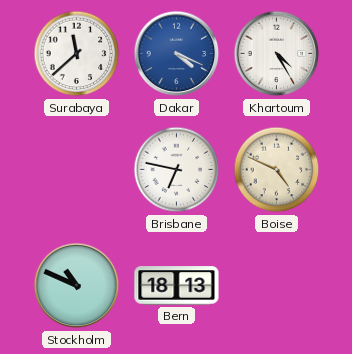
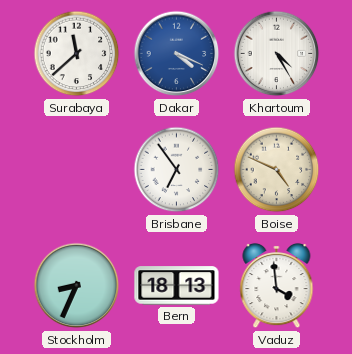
Brisbane: 6:47 -> 6:54 (177, 170)
Stockholm: 10:49 -> 8:34 (77, 286)
Vaduz: none -> 3:59 (277, 286)
